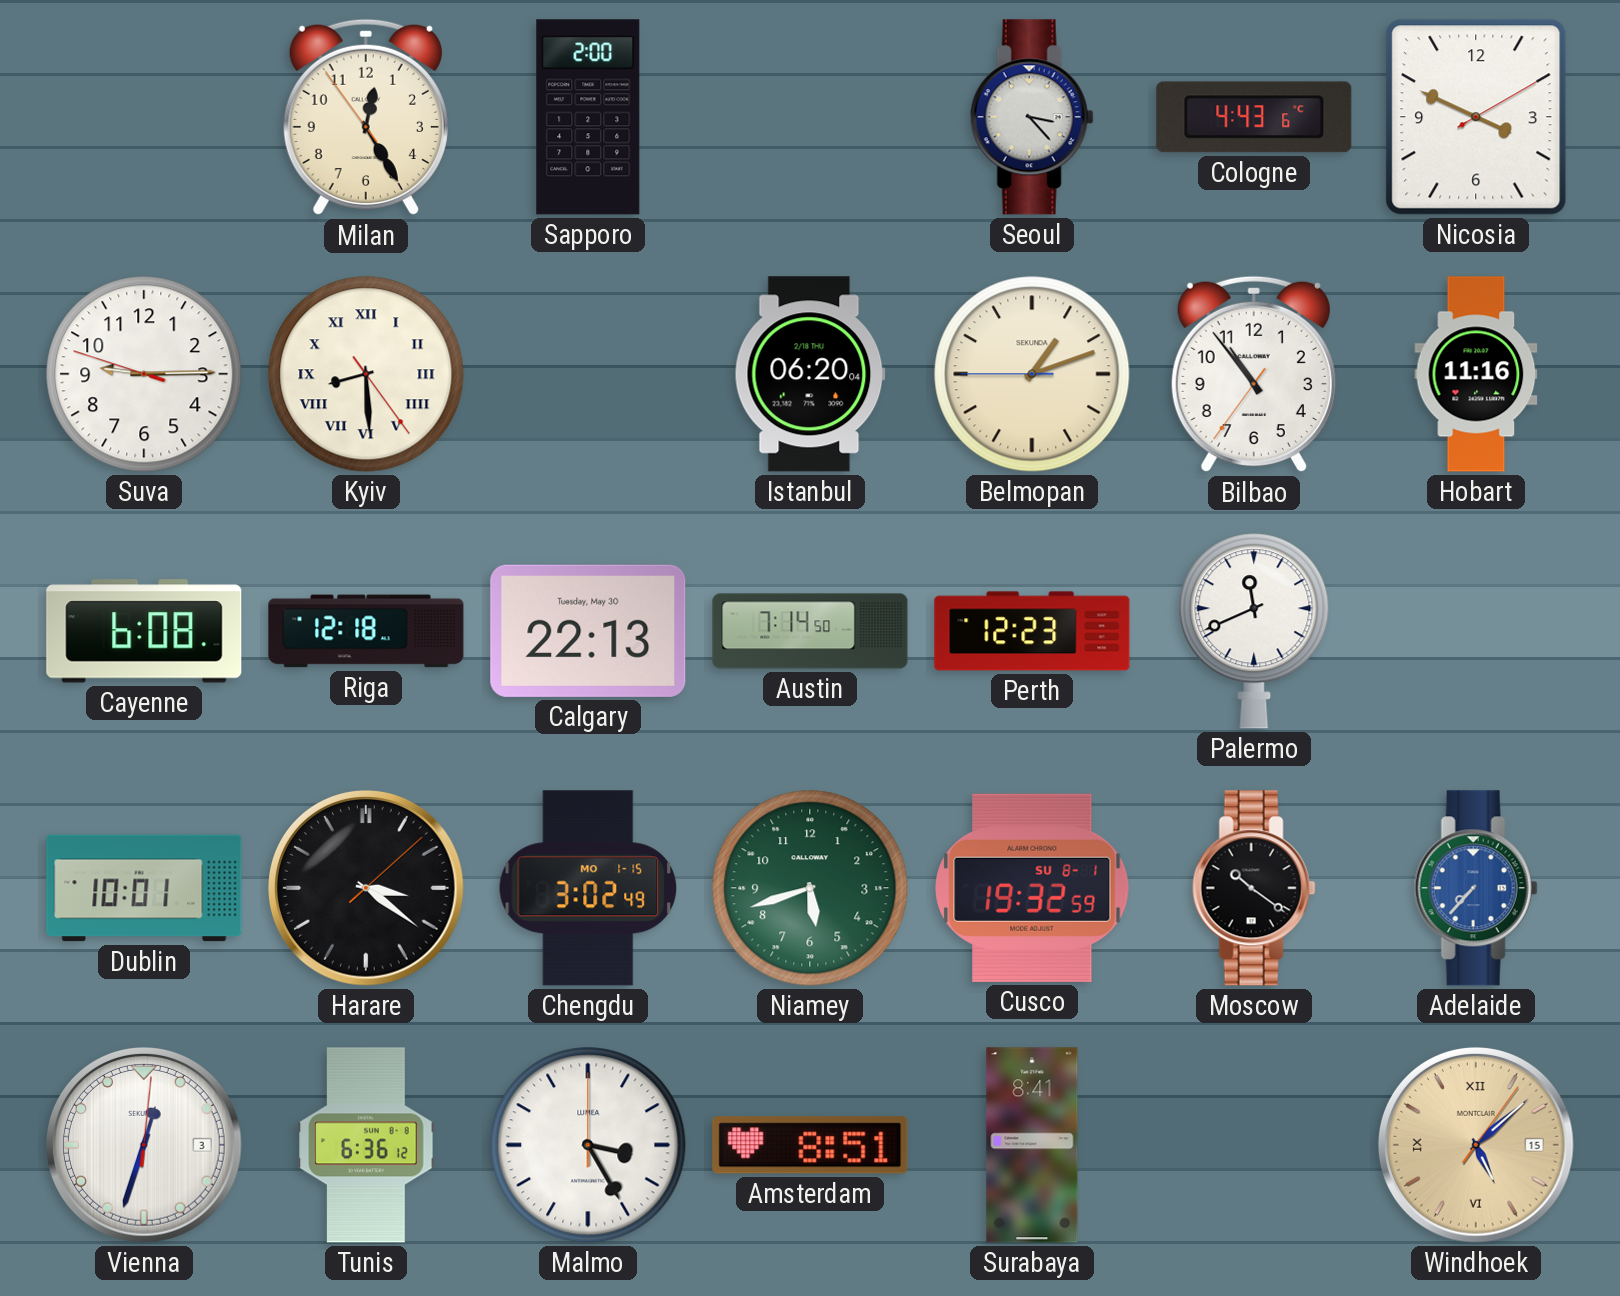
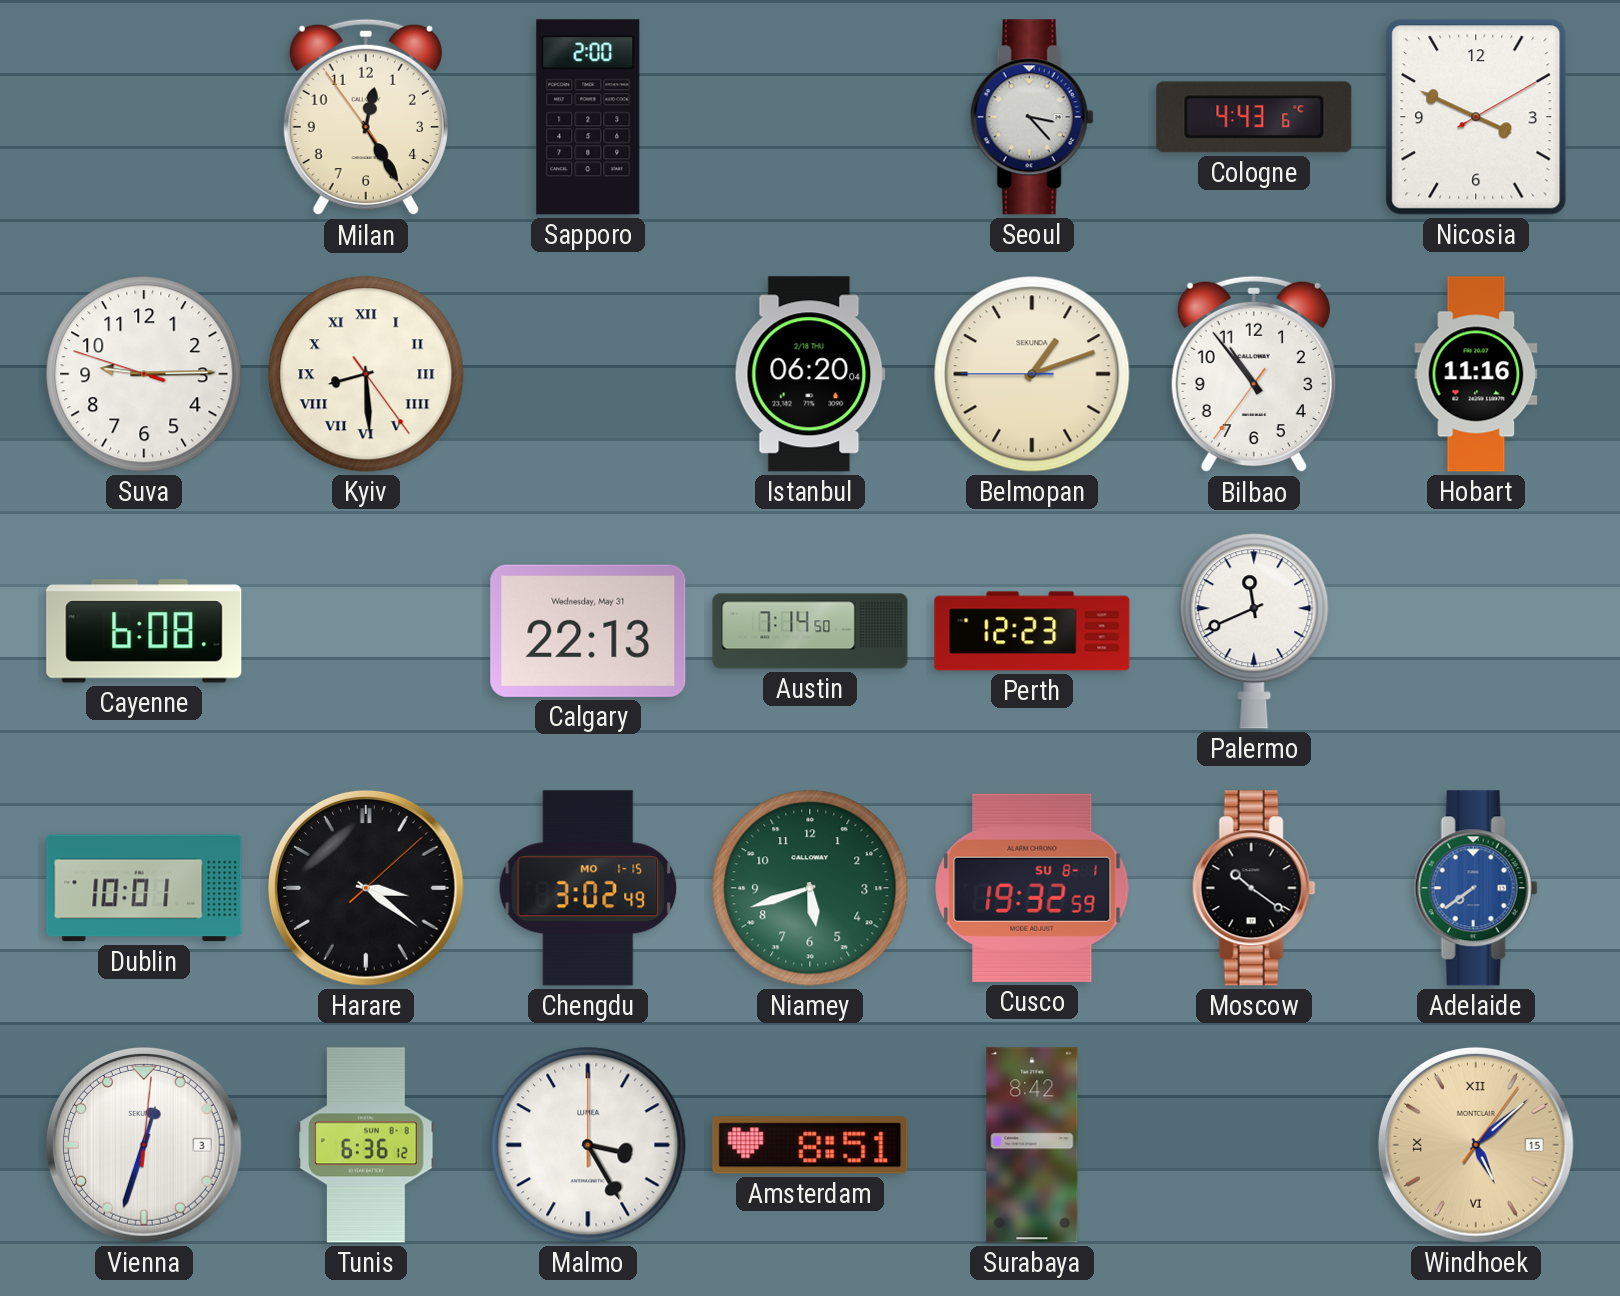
Riga: 12:18 -> none (366, 631)
Calgary date: Tuesday, May 30 -> Wednesday, May 31 (588, 631)
Adelaide: 7:37 -> 7:39 (1476, 888)
Surabaya: 8:41 -> 8:42 (1032, 1145)
